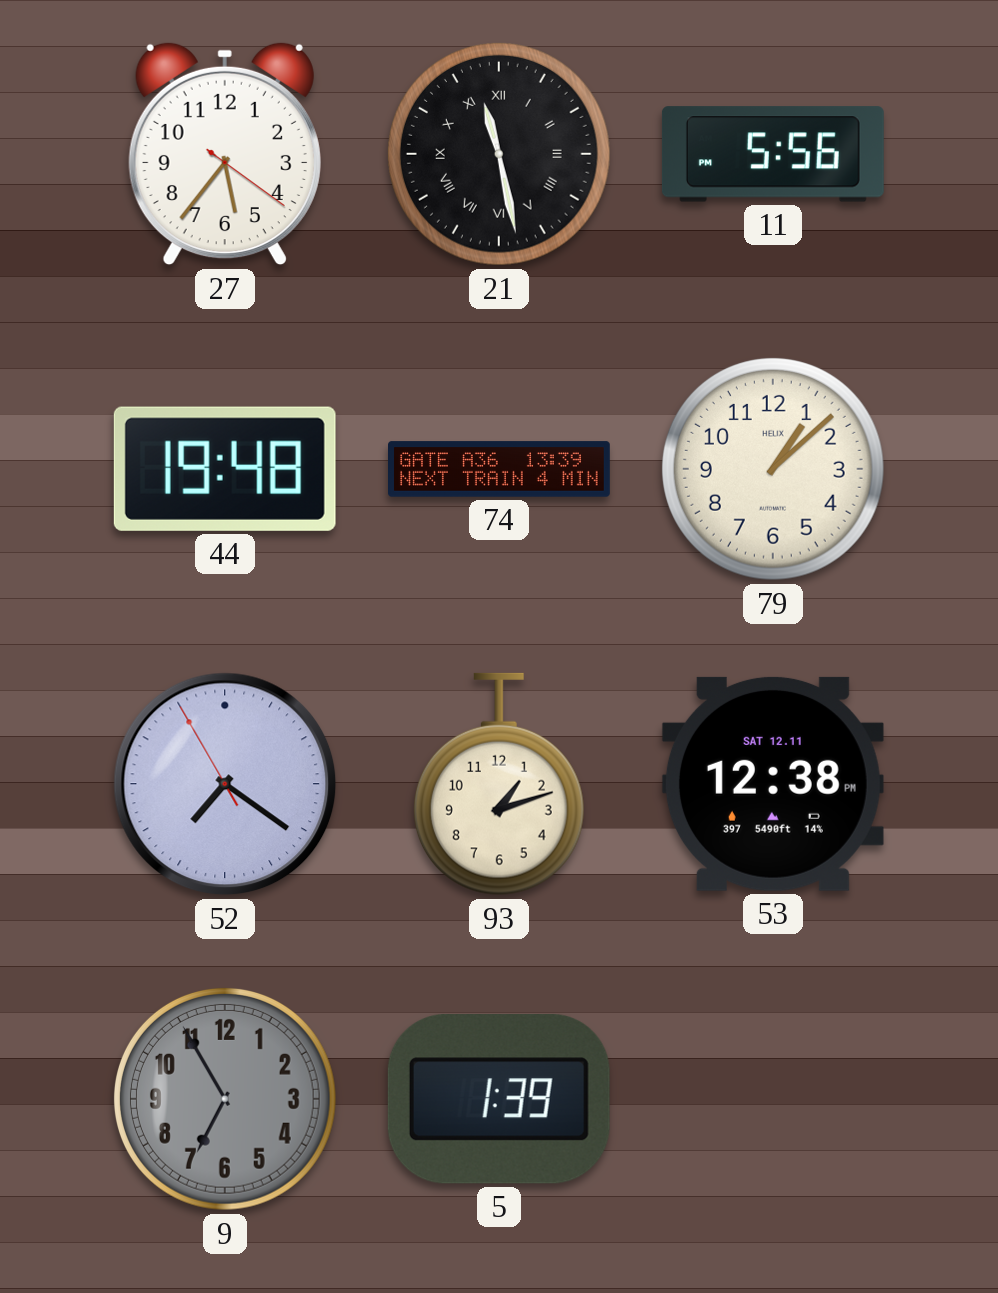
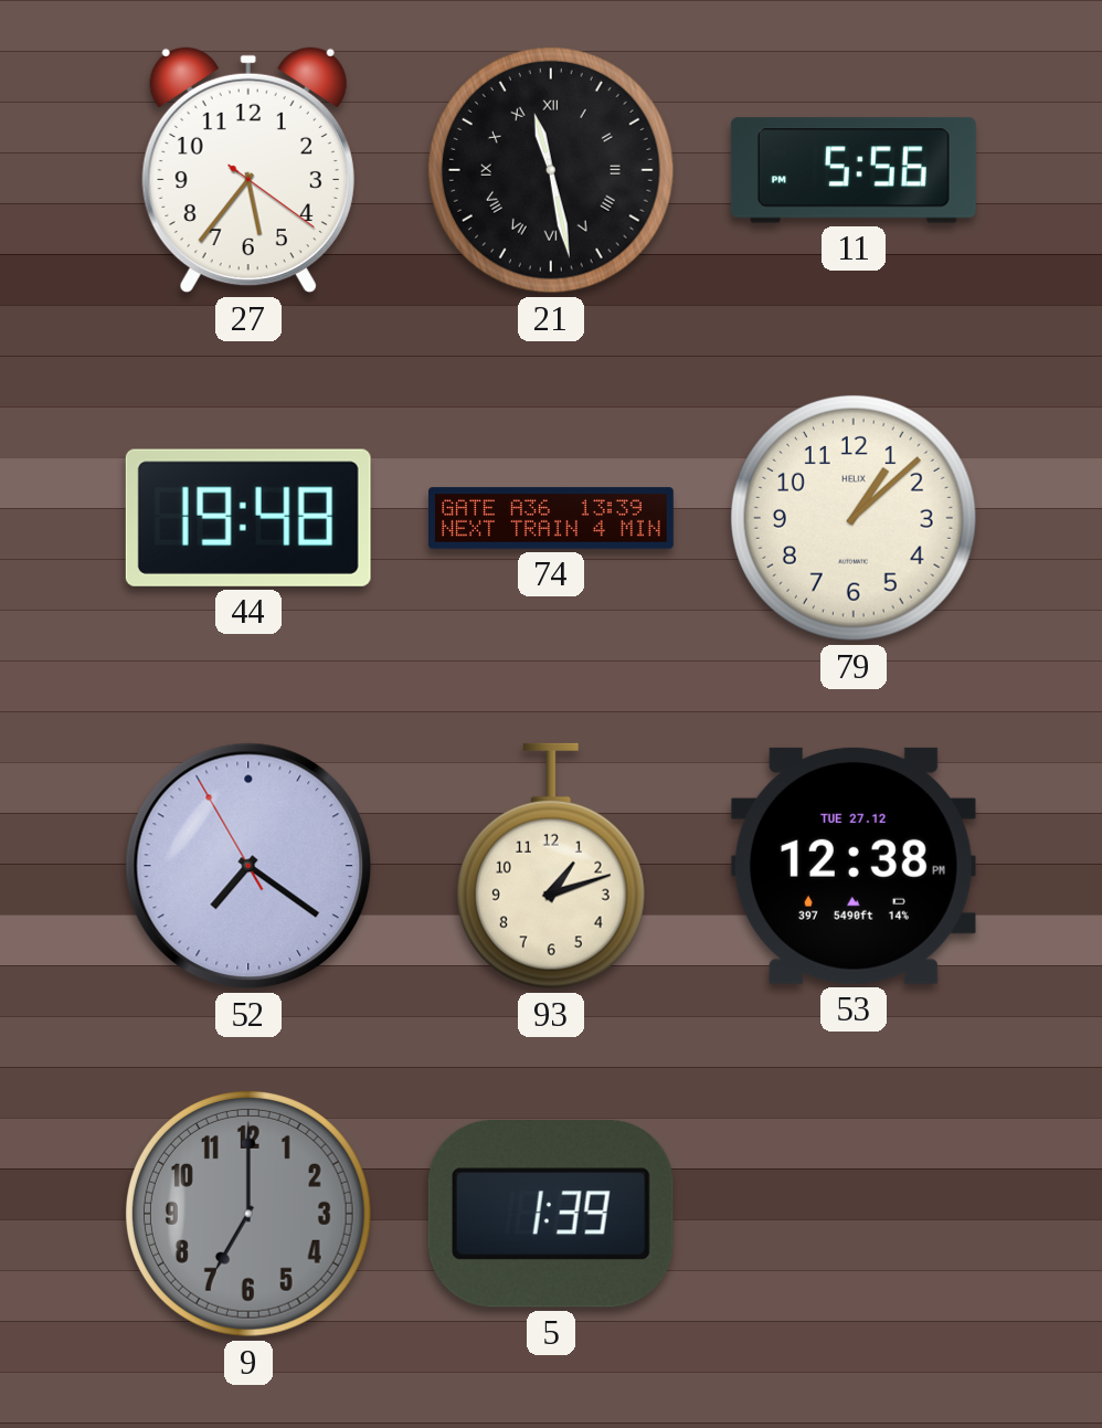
53 date: SAT 12.11 -> TUE 27.12 (854, 866)
9: 6:55 -> 7:00 (248, 1214)
